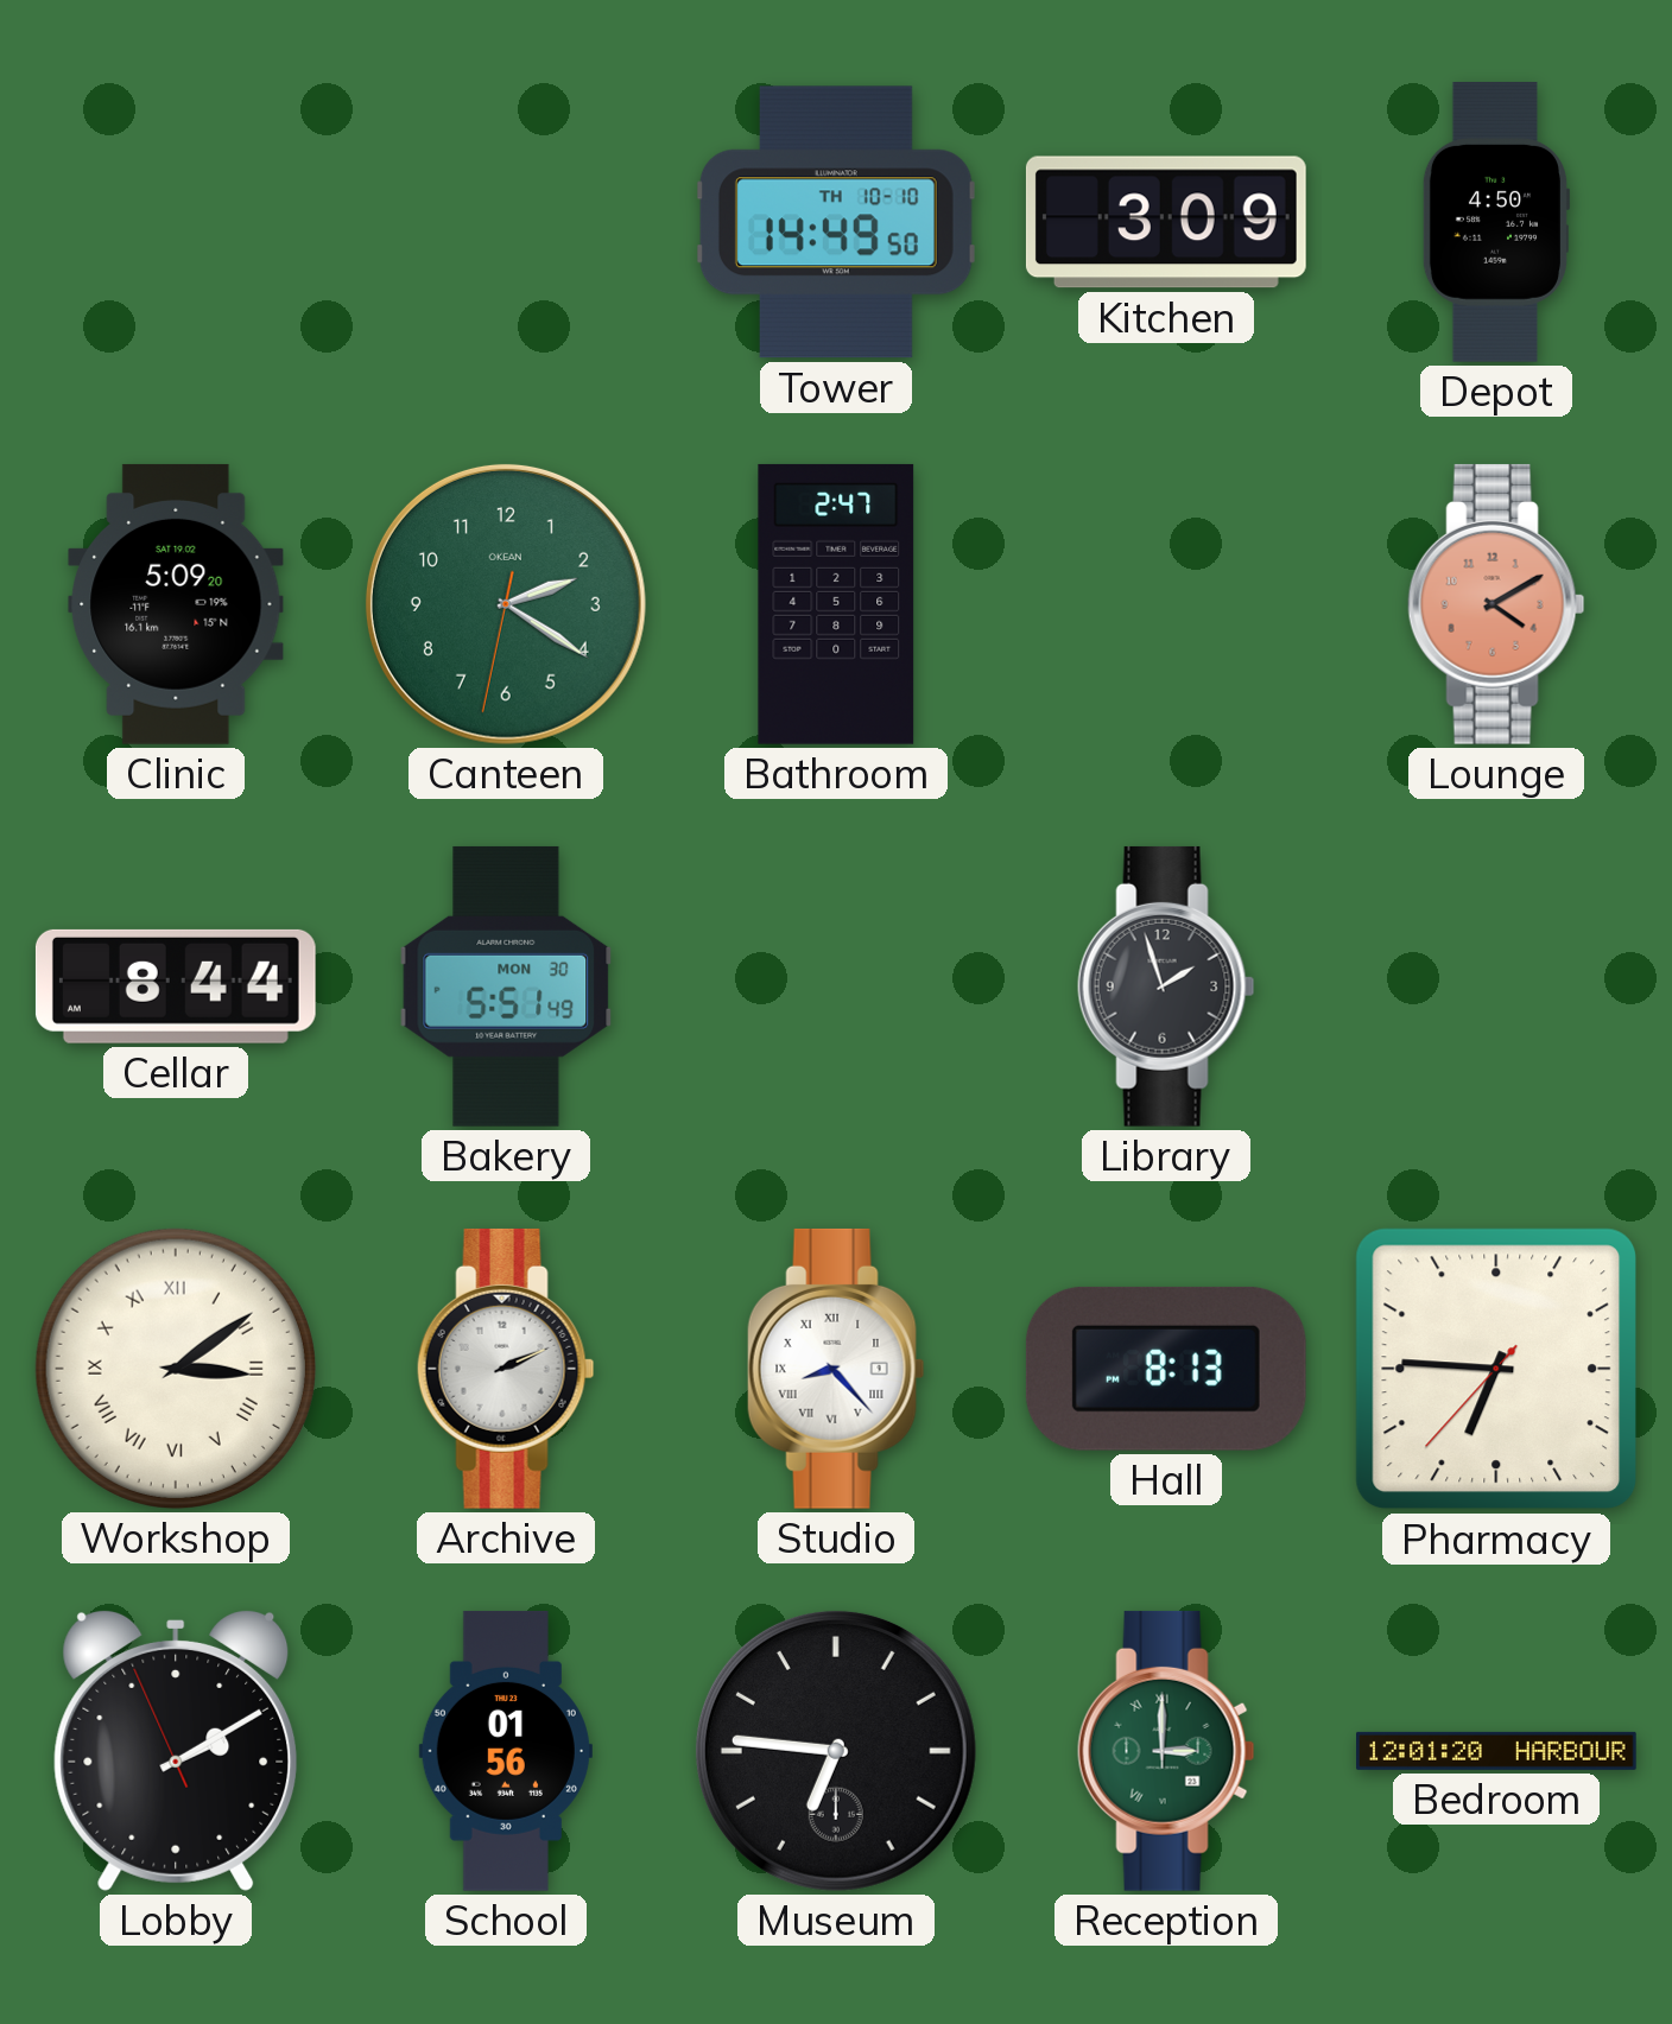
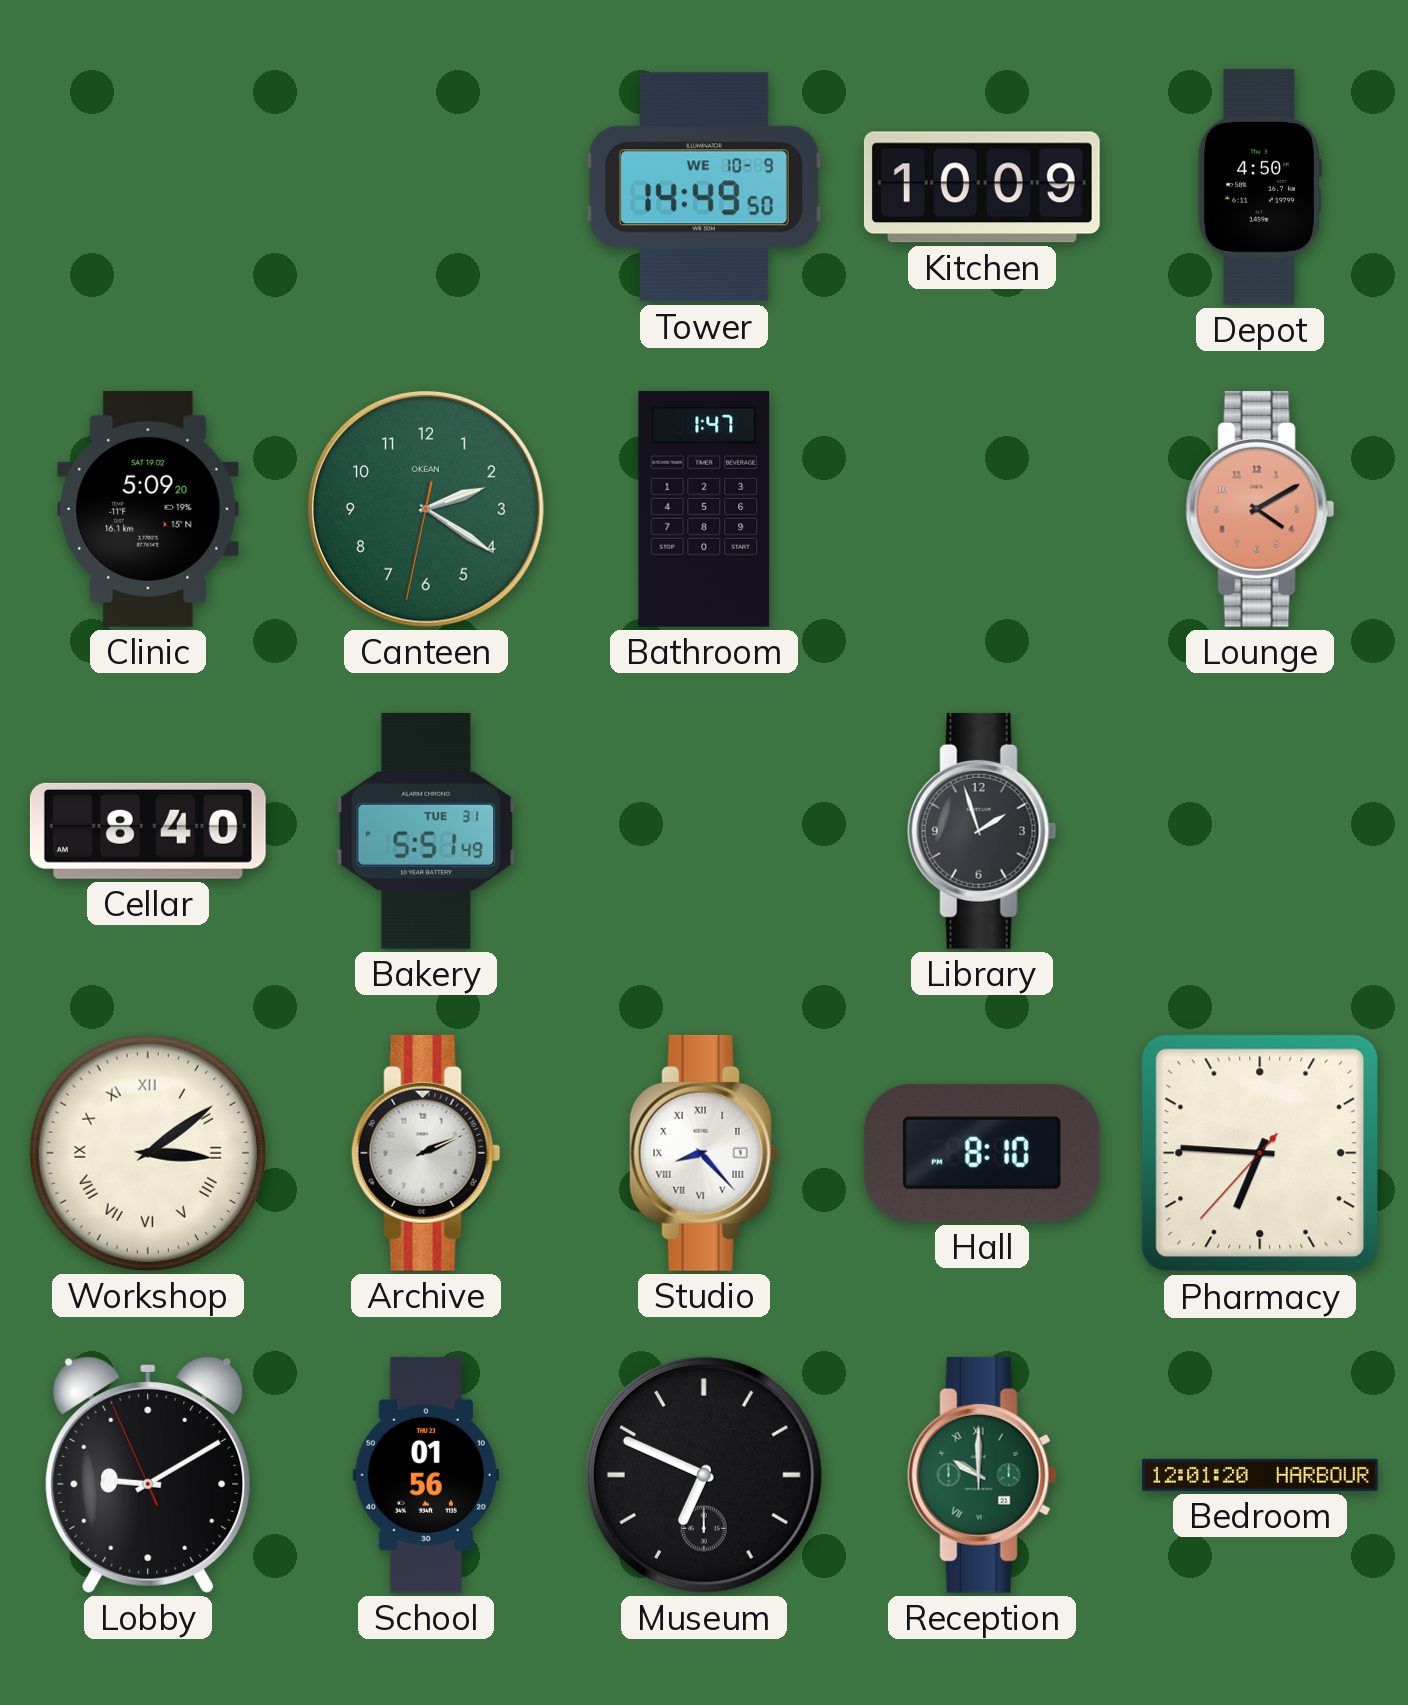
Tower date: TH 10-10 -> WE 10-9 (704, 187)
Kitchen: 3:09 -> 10:09 (982, 187)
Bathroom: 2:47 -> 1:47 (704, 509)
Cellar: 8:44 -> 8:40 (148, 831)
Bakery date: MON 30 -> TUE 31 (426, 831)
Hall: 8:13 -> 8:10 (982, 1153)
Lobby: 2:09 -> 9:09 (148, 1475)
Museum: 6:46 -> 6:49 (704, 1475)
Reception: 3:00 -> 10:00 (982, 1475)
